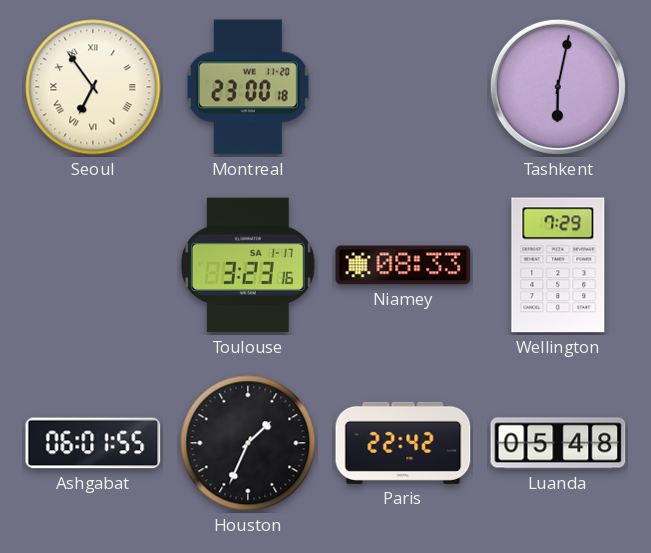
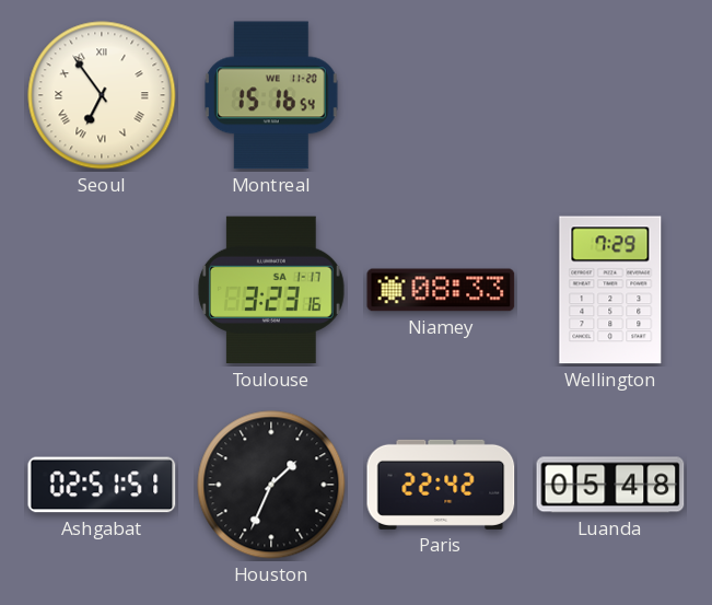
Montreal: 23:00 -> 15:16 (272, 95)
Tashkent: 6:02 -> none (558, 87)
Ashgabat: 06:01 -> 02:51 (102, 485)
